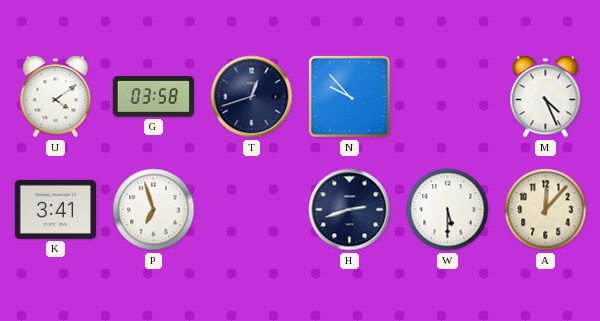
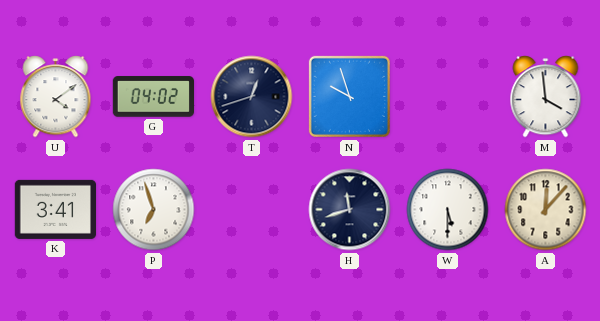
G: 03:58 -> 04:02 (153, 97)
N: 9:53 -> 9:57 (349, 96)
M: 4:26 -> 3:59 (546, 97)
H: 2:42 -> 11:42 (350, 210)
